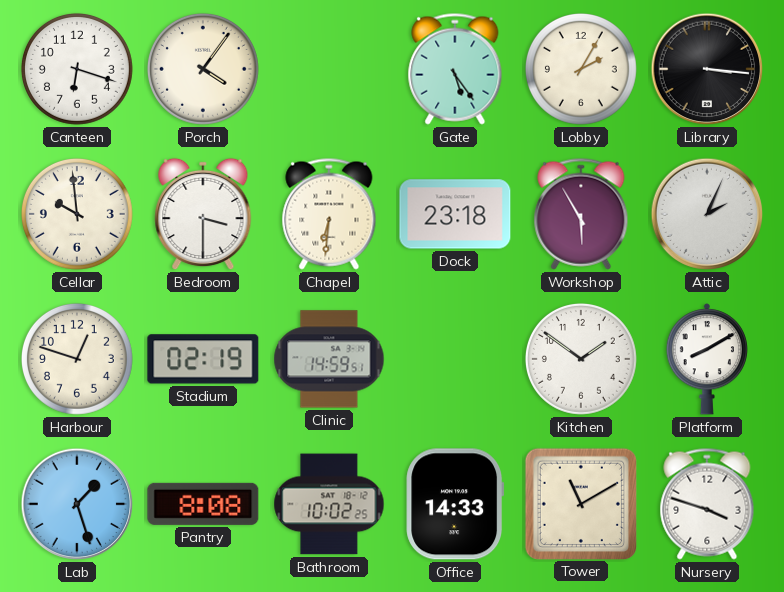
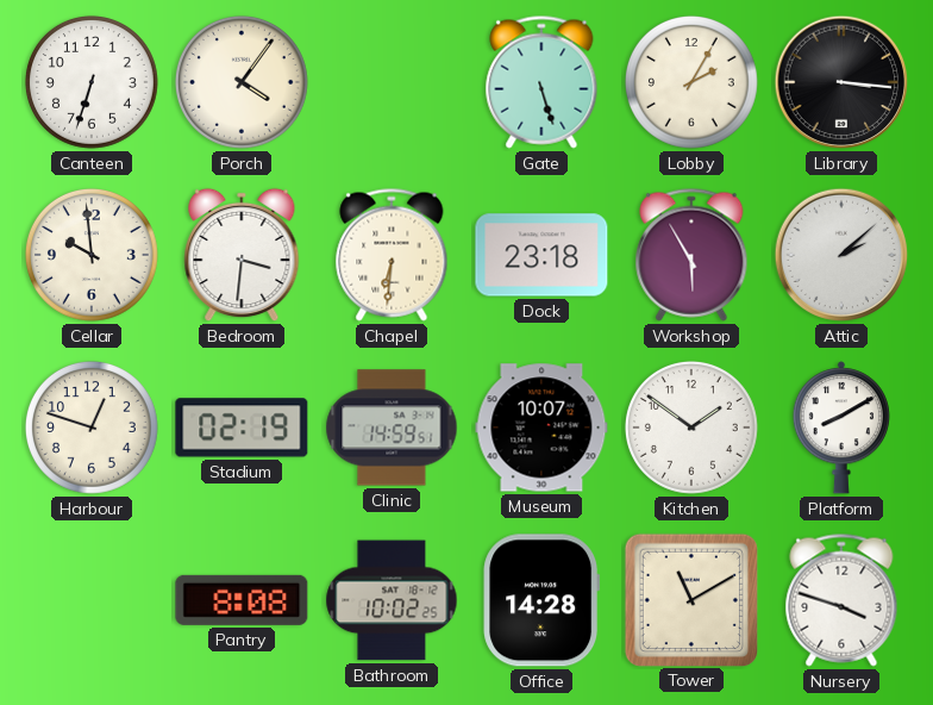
Canteen: 6:18 -> 6:33 (92, 82)
Gate: 5:24 -> 5:27 (541, 82)
Bedroom: 3:30 -> 3:31 (242, 255)
Attic: 2:04 -> 2:08 (841, 255)
Museum: none -> 10:07 (541, 428)
Lab: 1:27 -> none (77, 504)
Office: 14:33 -> 14:28 (541, 600)
